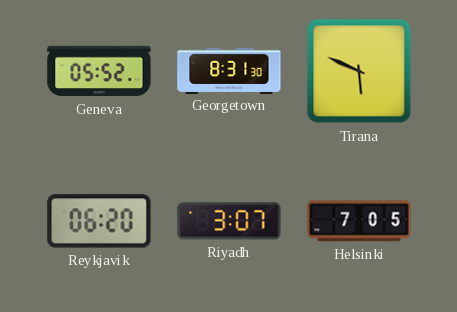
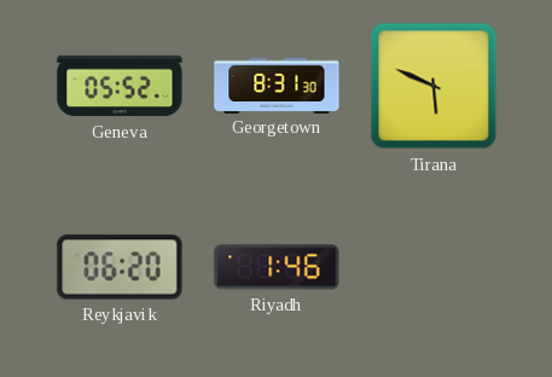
Riyadh: 3:07 -> 1:46 (277, 267)
Helsinki: 7:05 -> none (359, 221)
